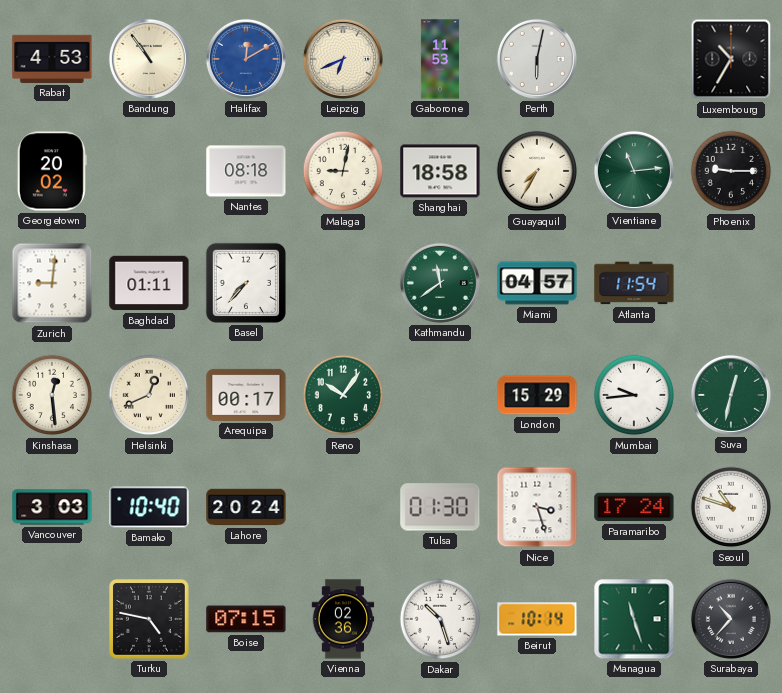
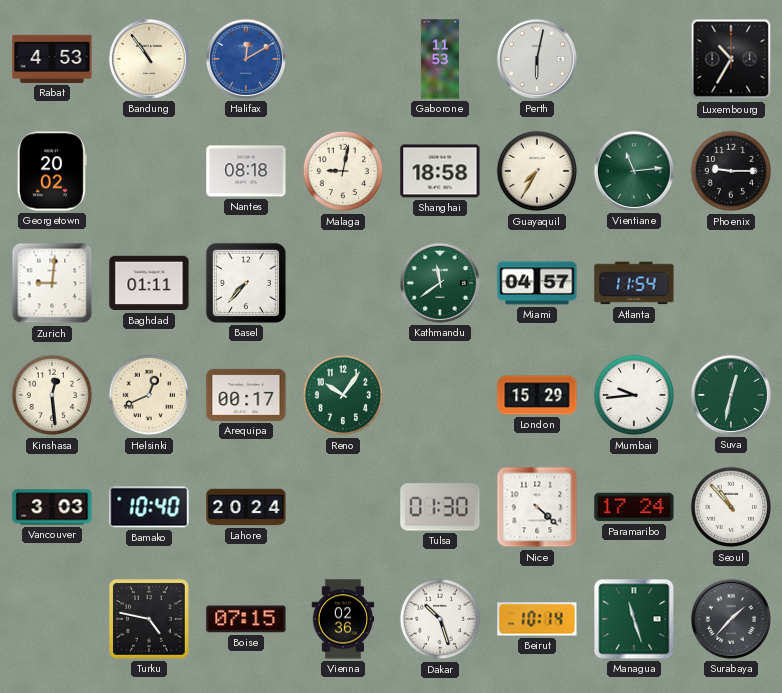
Leipzig: 6:41 -> none (343, 59)
Nice: 3:27 -> 4:22 (537, 507)
Seoul: 10:48 -> 10:53 (731, 507)
Surabaya: 10:37 -> 1:37 (731, 619)
